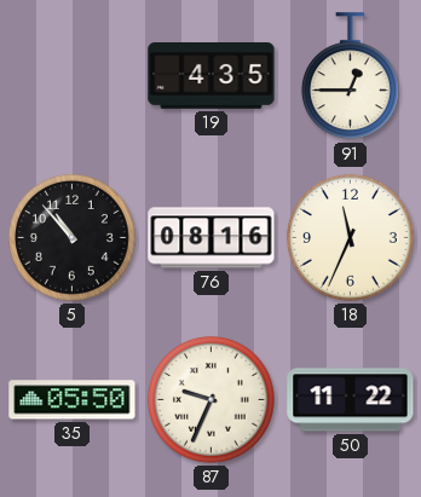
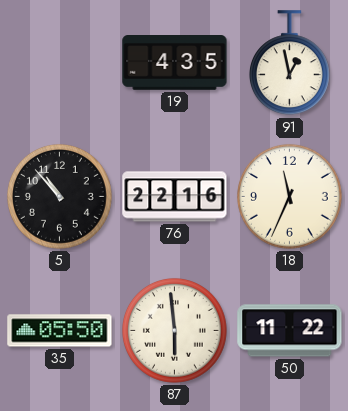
91: 12:45 -> 12:58 (289, 63)
76: 08:16 -> 22:16 (175, 197)
87: 9:34 -> 5:59 (174, 330)
